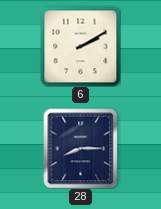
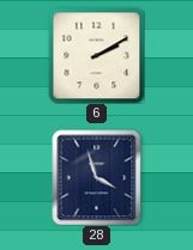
28: 8:15 -> 3:57 (97, 177)
